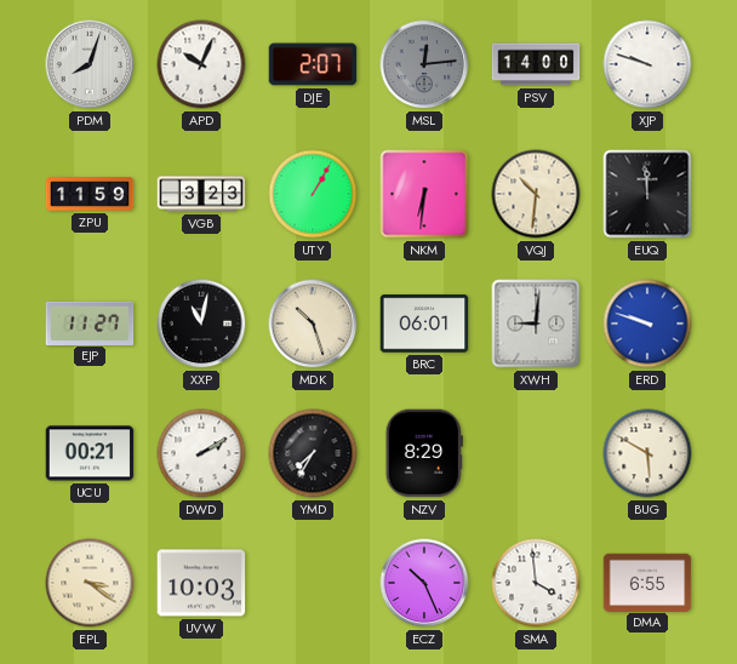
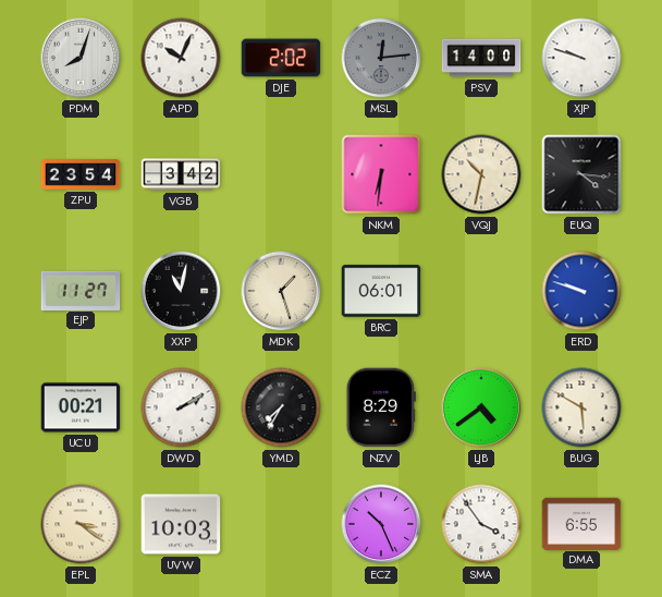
DJE: 2:07 -> 2:02 (281, 58)
ZPU: 11:59 -> 23:54 (81, 174)
VGB: 3:23 -> 3:42 (181, 174)
UTY: 1:05 -> none (313, 194)
VQJ: 10:31 -> 10:32 (481, 174)
EUQ: 11:59 -> 4:16 (581, 174)
MDK: 10:27 -> 1:27 (281, 291)
XWH: 9:01 -> none (536, 324)
LJB: none -> 4:39 (481, 407)
SMA: 3:59 -> 3:54 (481, 524)
